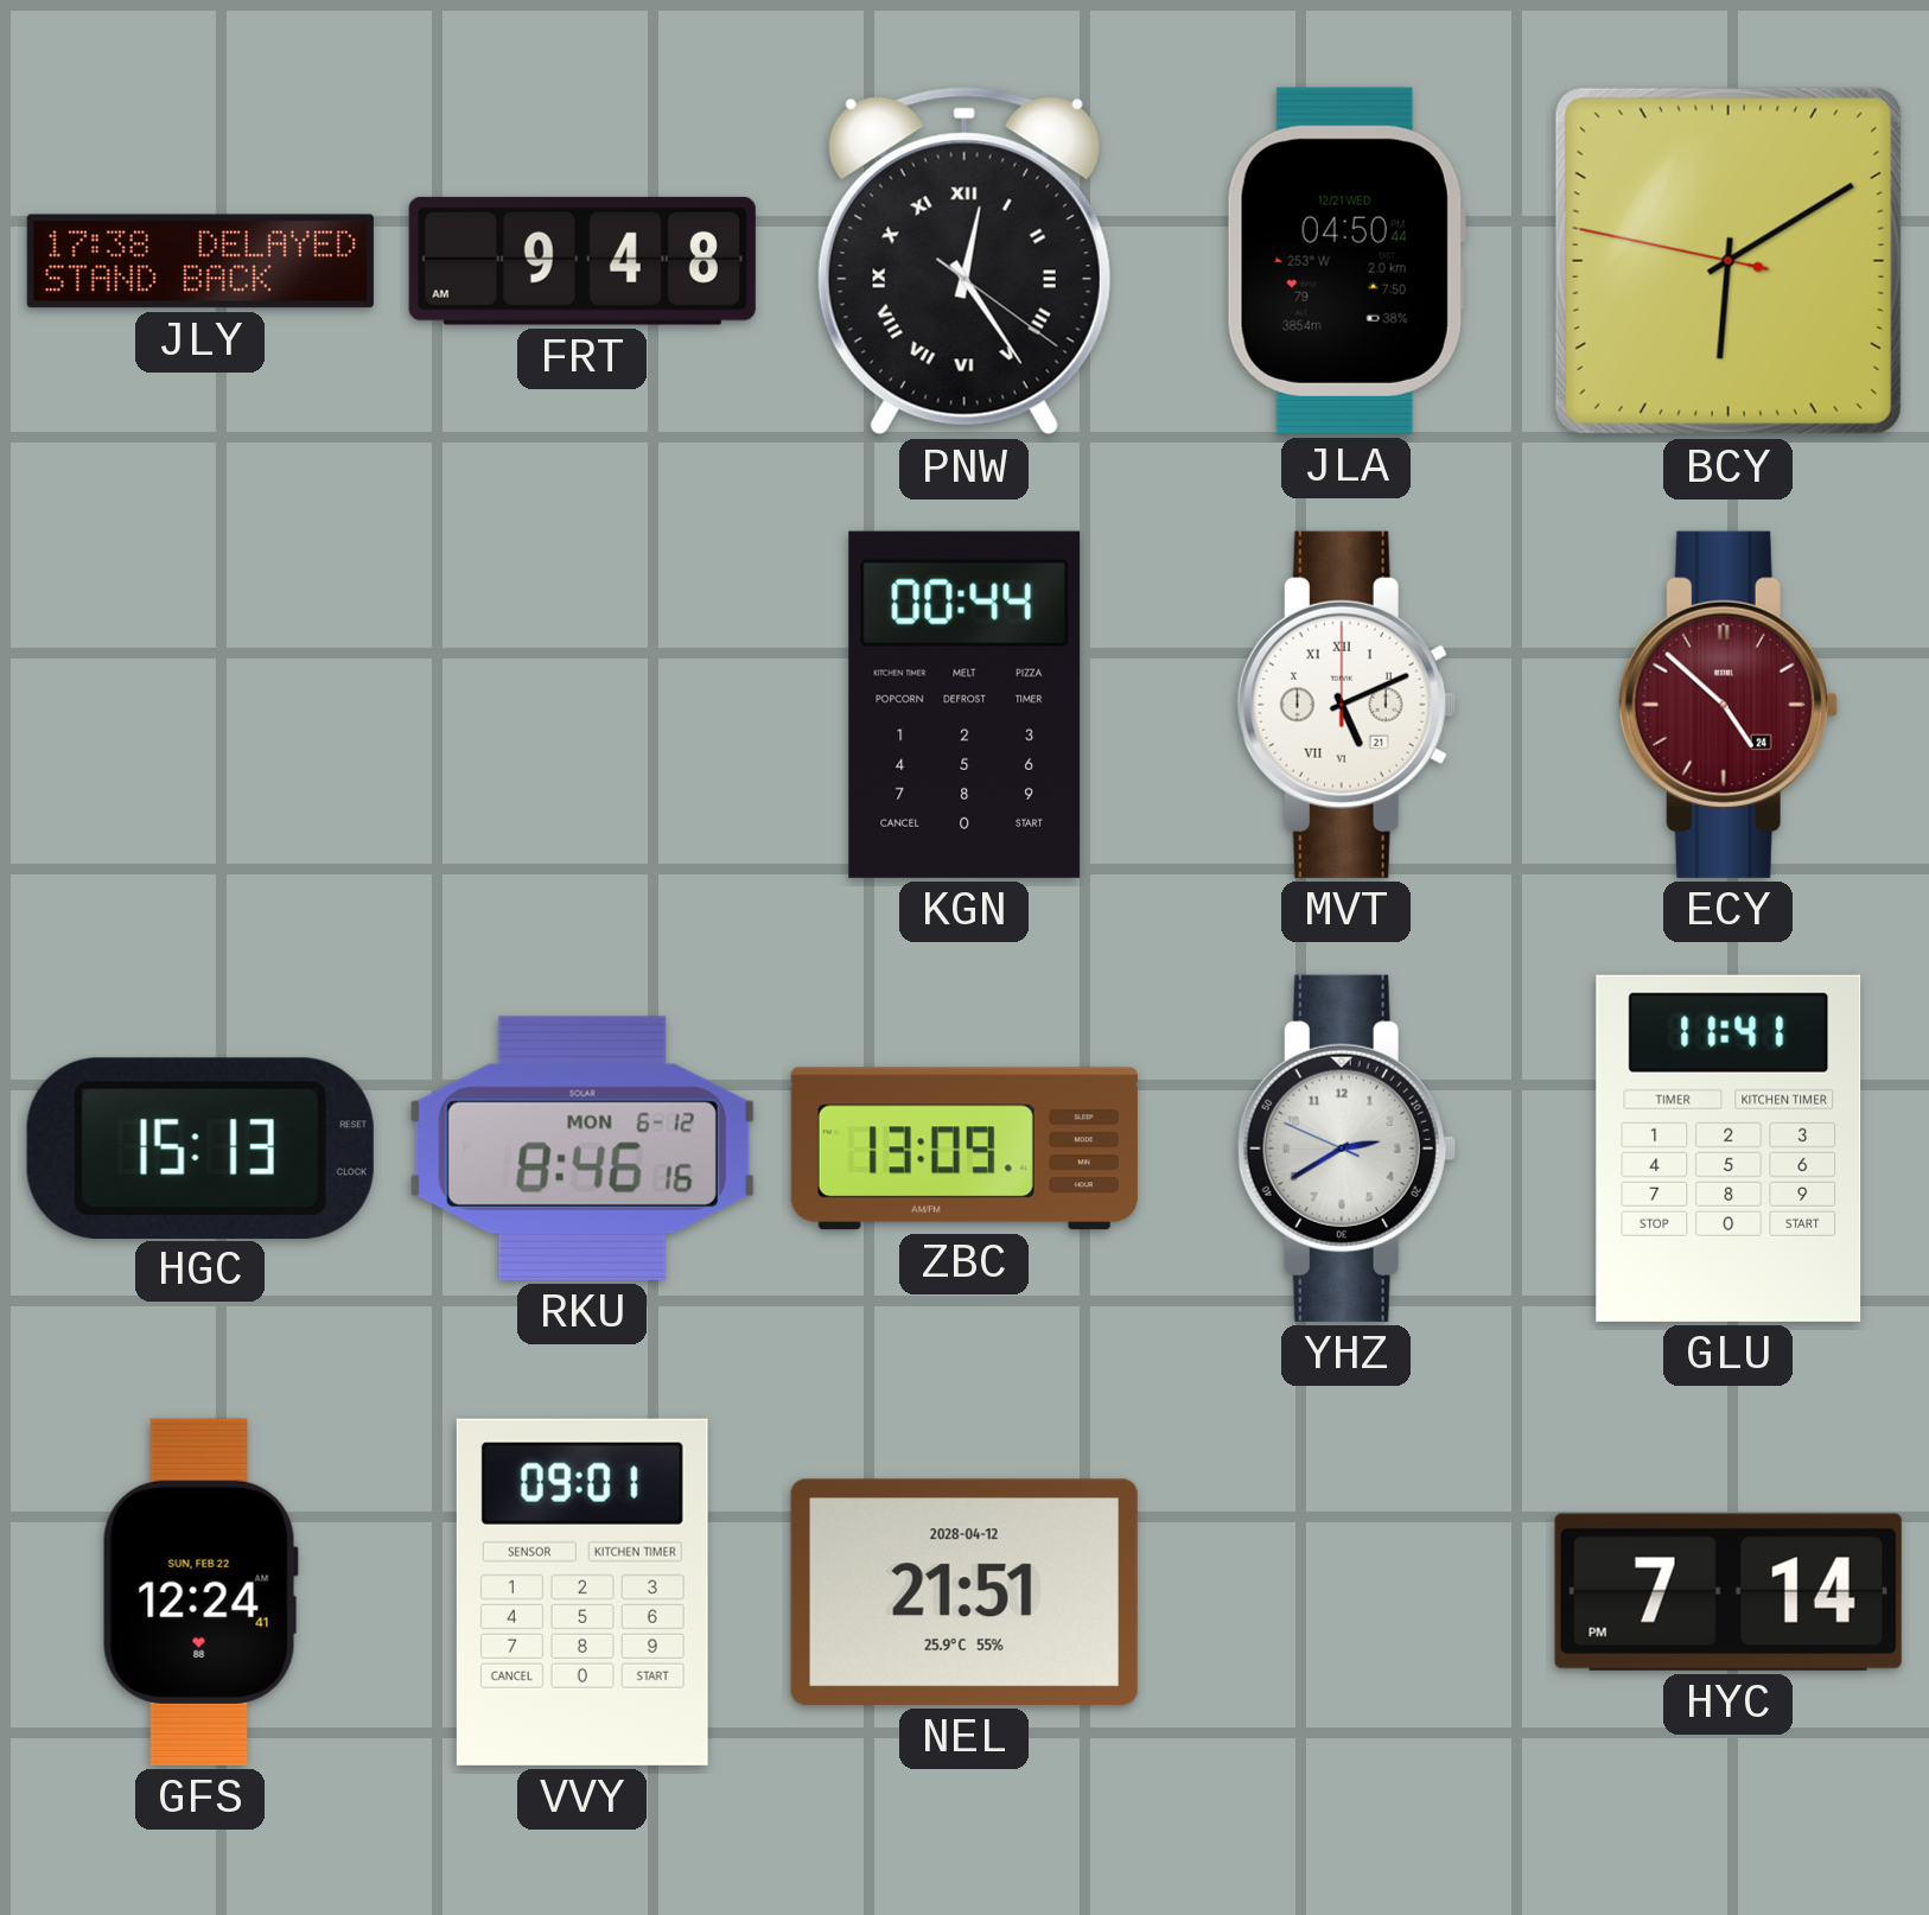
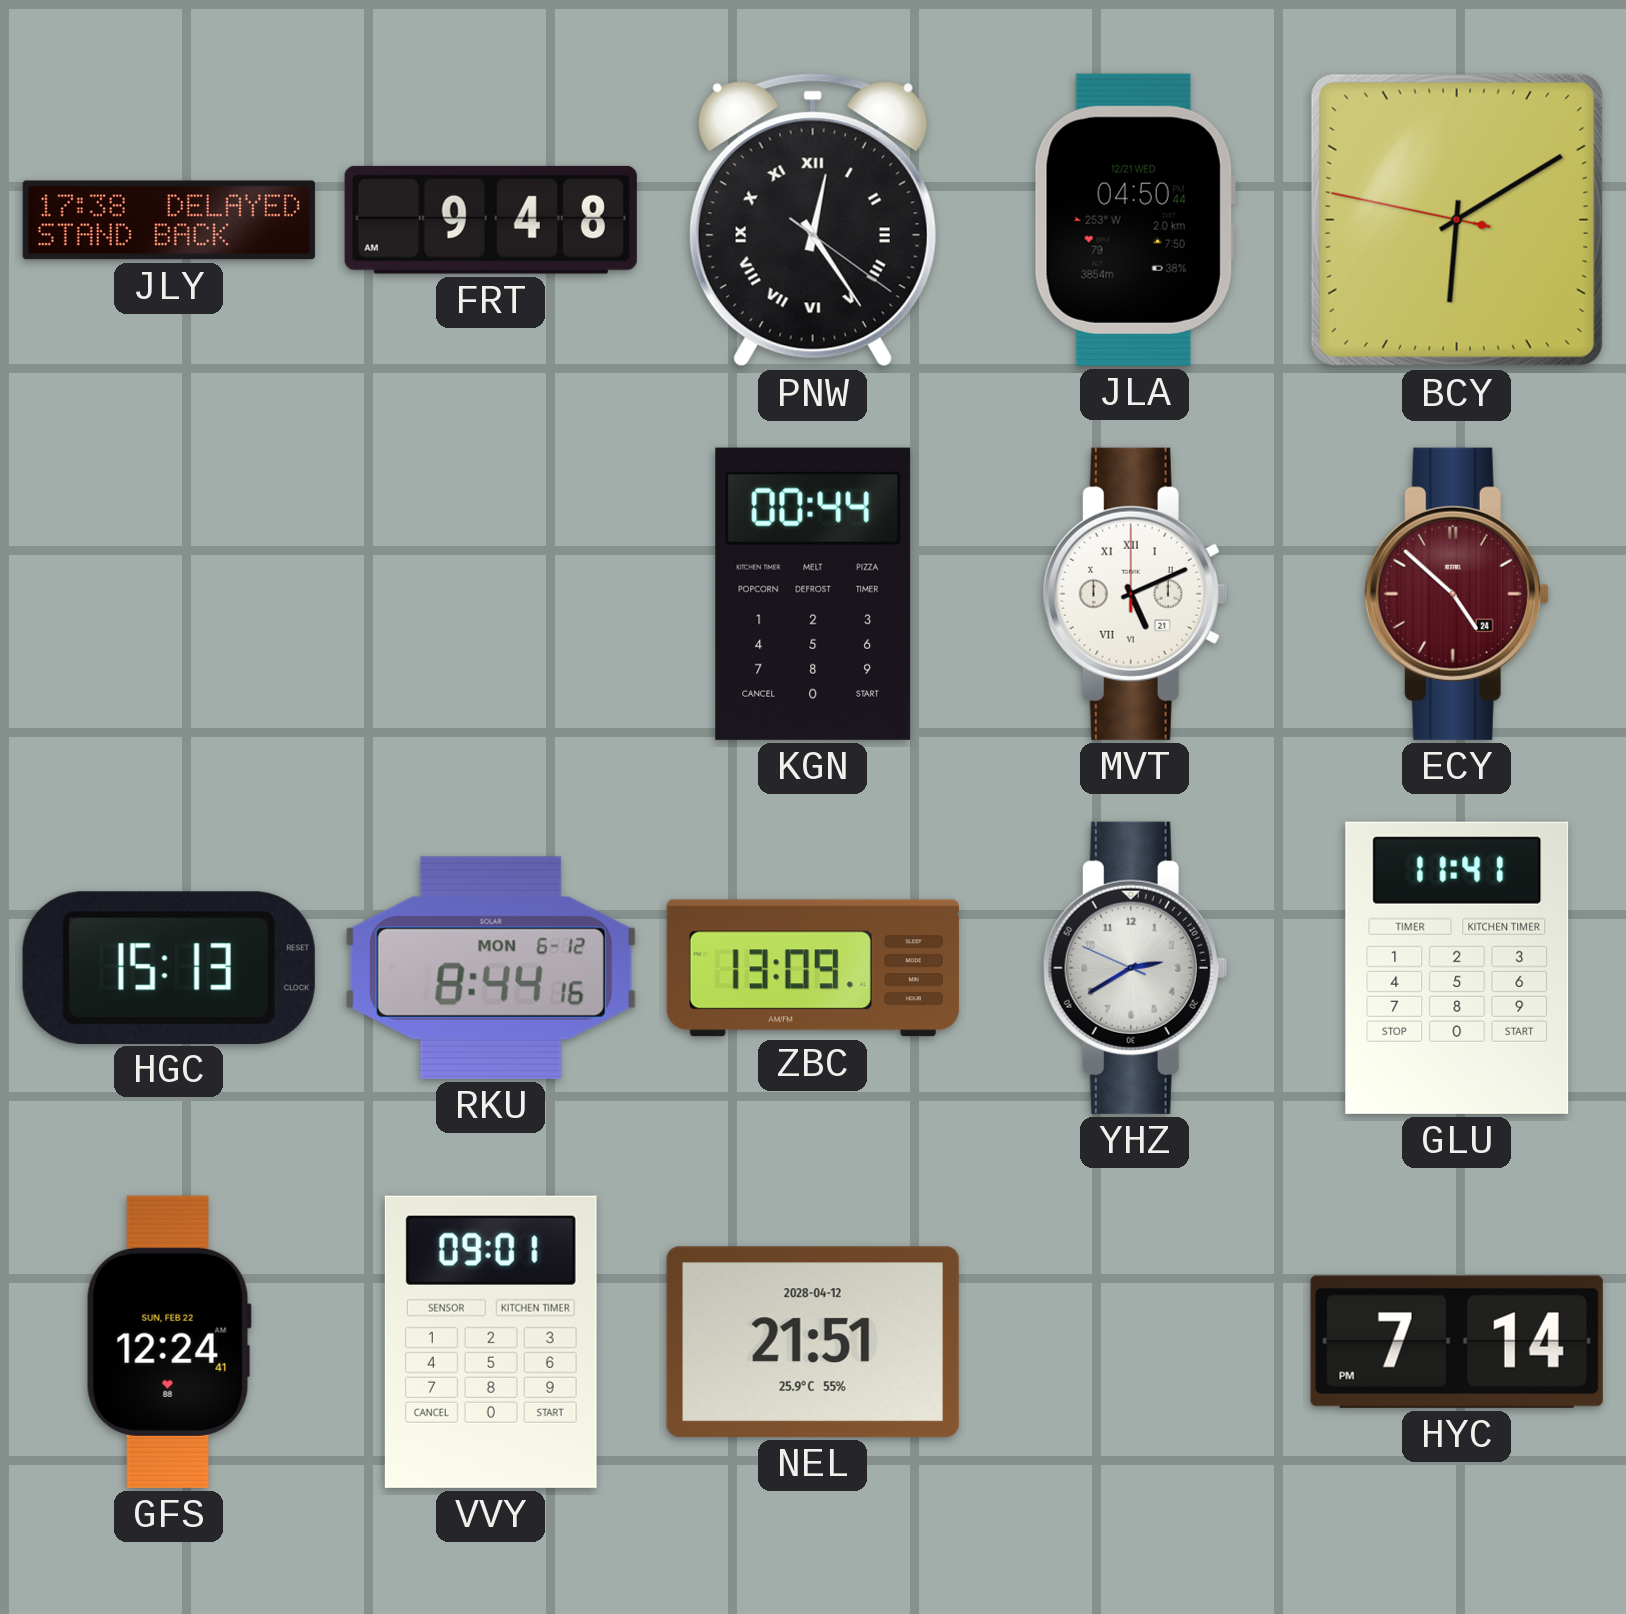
RKU: 8:46 -> 8:44 (491, 968)
